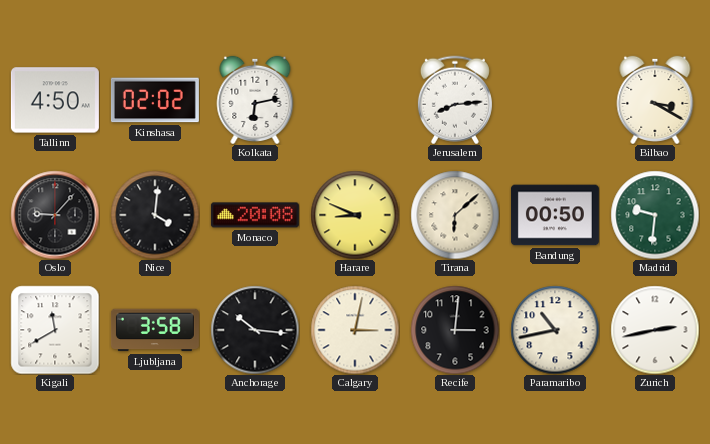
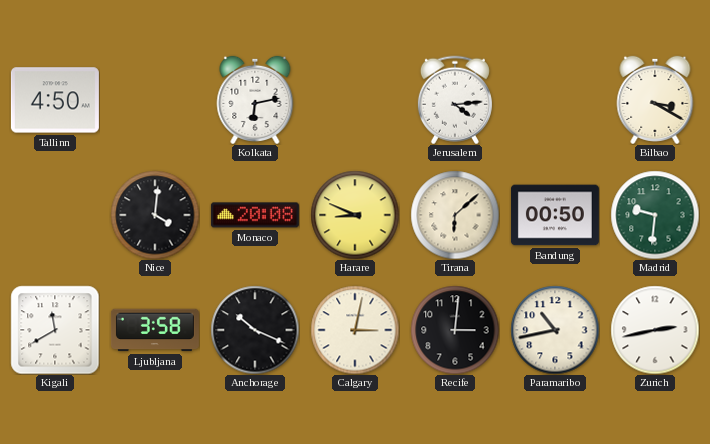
Kinshasa: 02:02 -> none (155, 100)
Jerusalem: 8:14 -> 4:14 (455, 100)
Oslo: 9:07 -> none (55, 215)
Anchorage: 10:16 -> 10:19 (255, 330)
